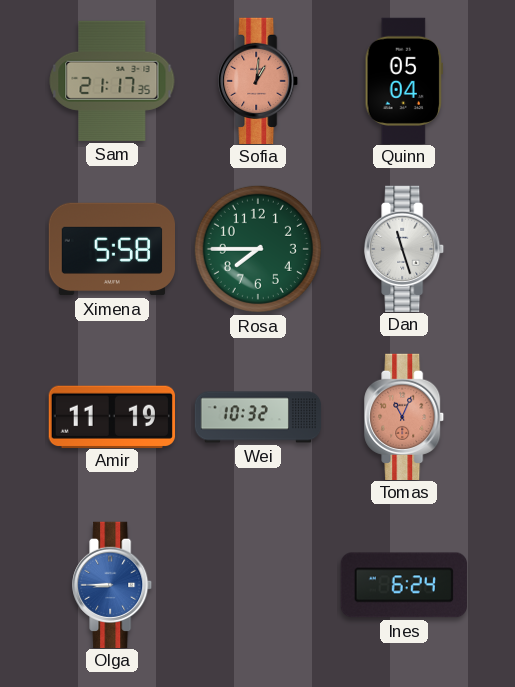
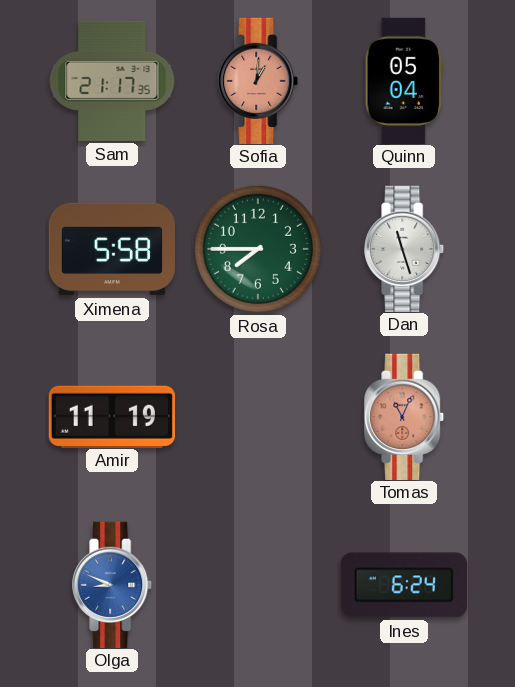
Wei: 10:32 -> none (258, 417)
Olga: 8:45 -> 8:49 (113, 584)
